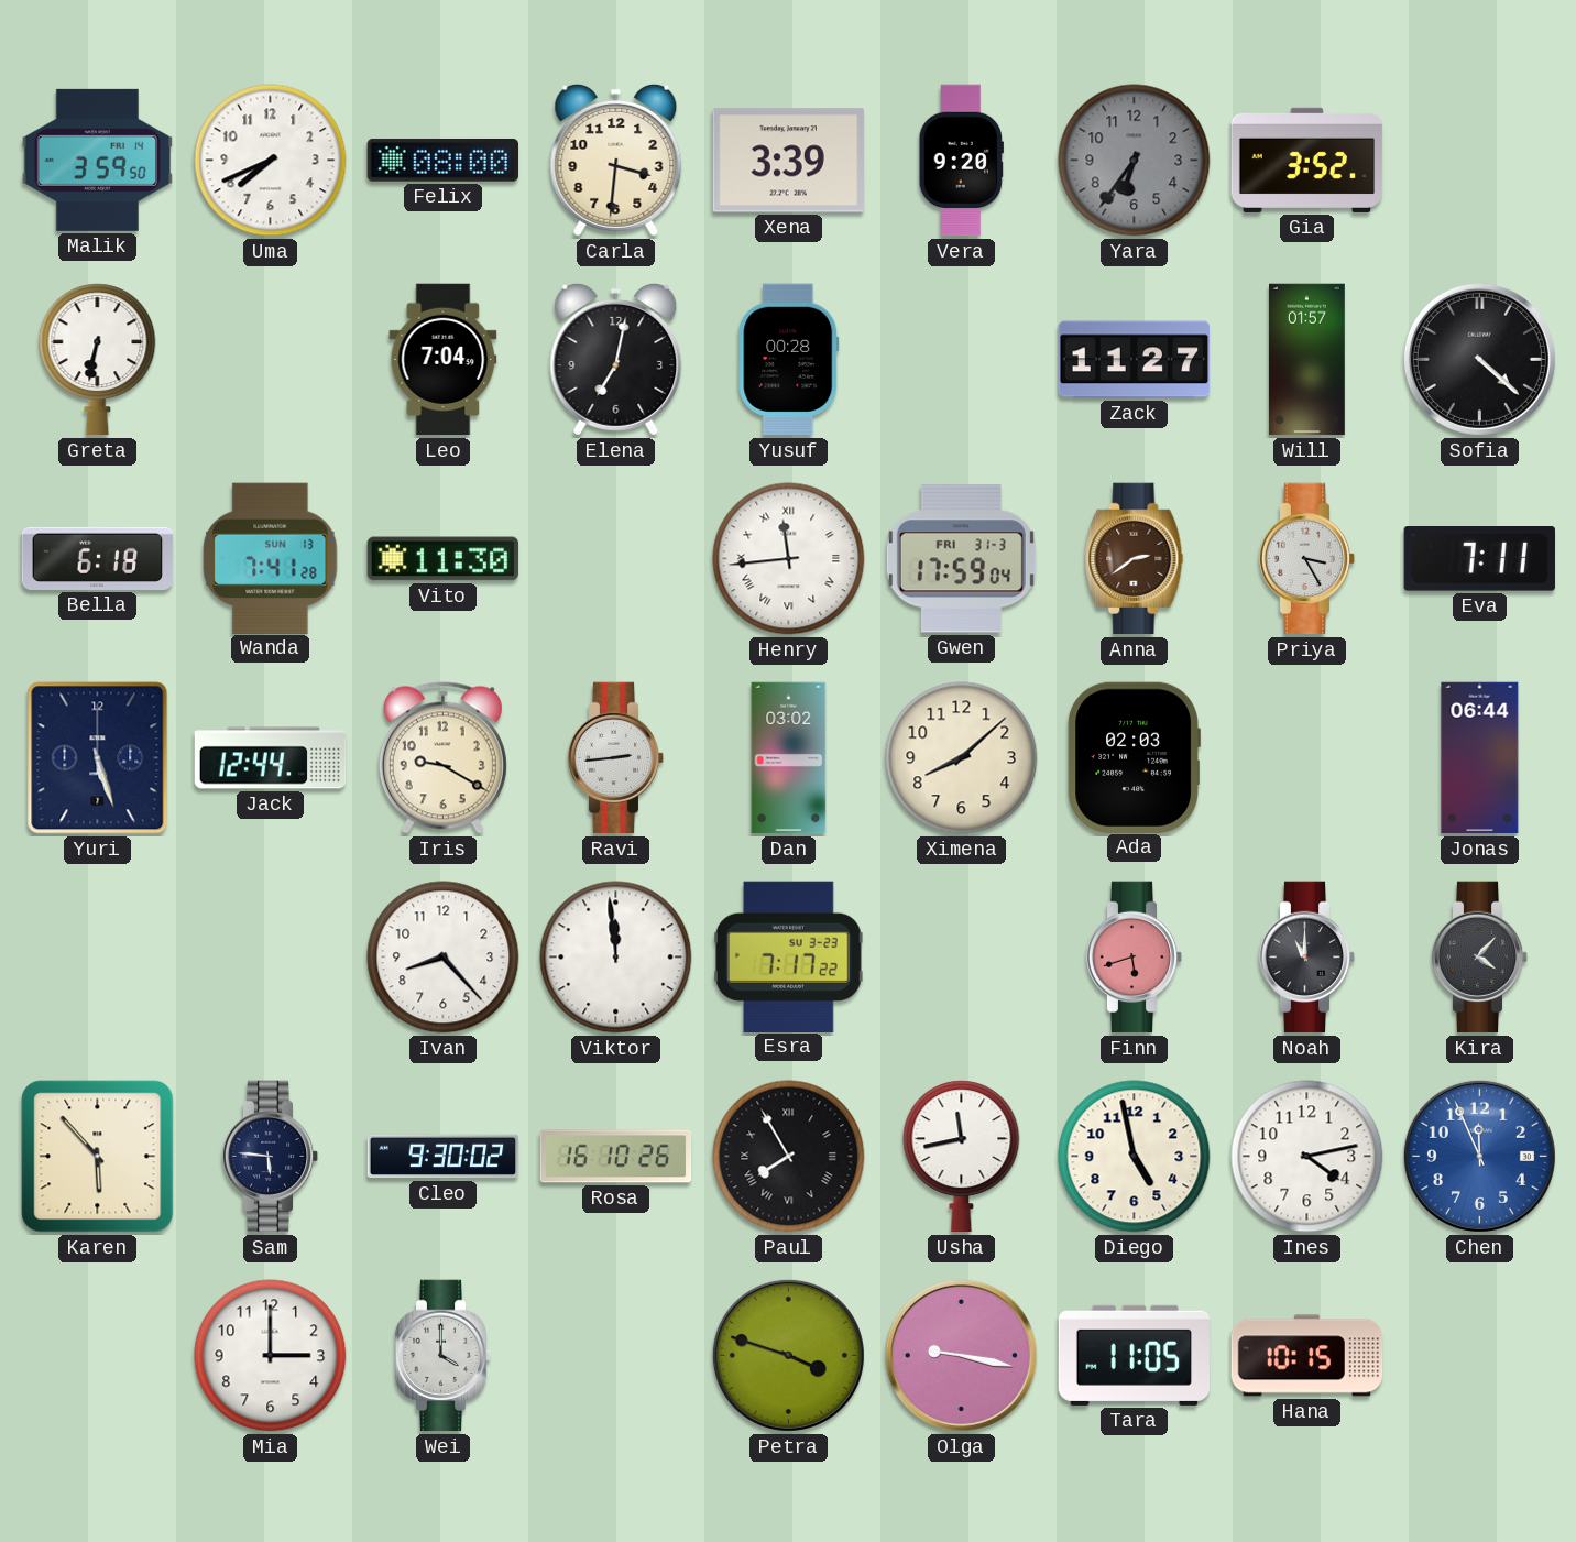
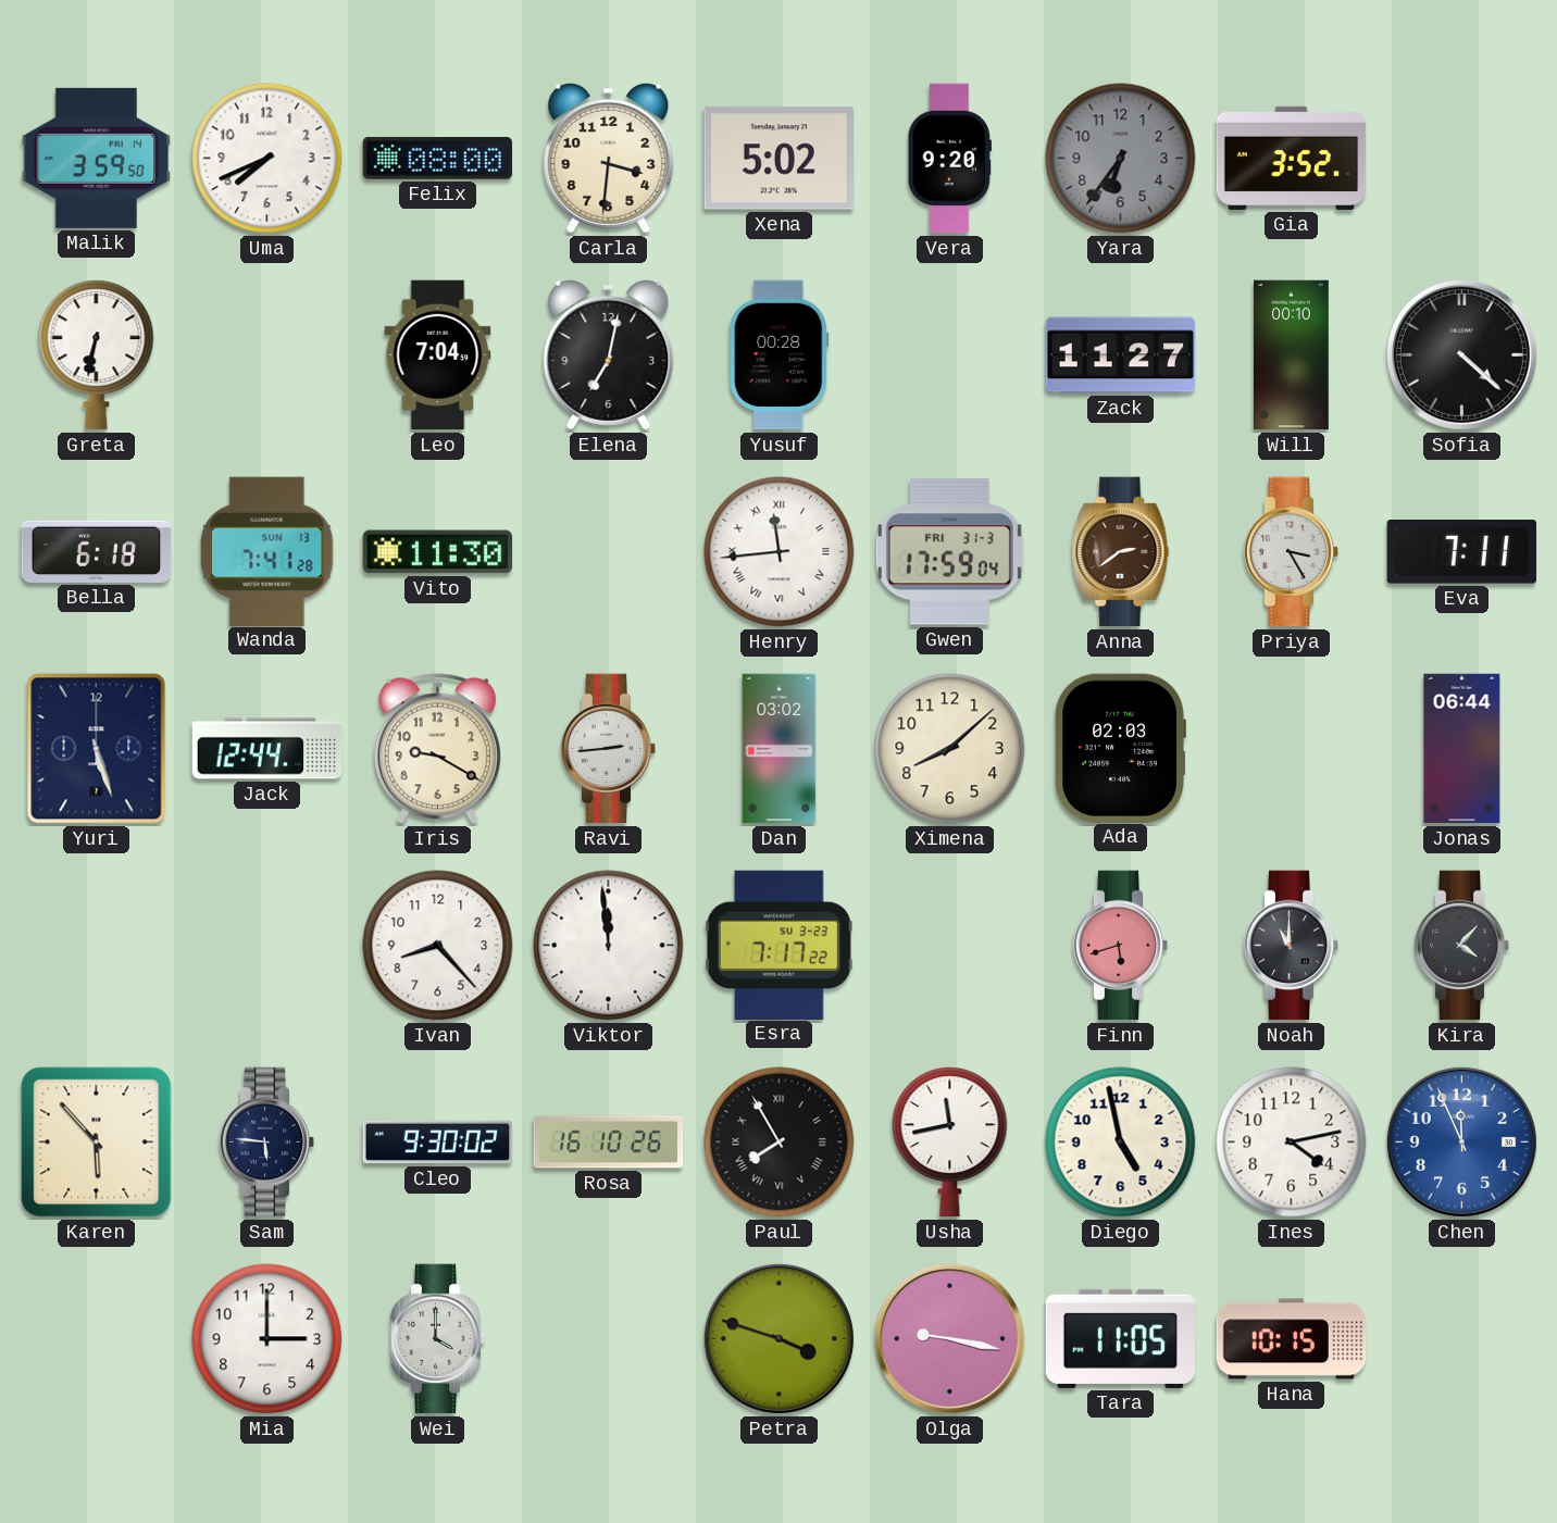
Xena: 3:39 -> 5:02 (779, 159)
Will: 01:57 -> 00:10 (1292, 355)
